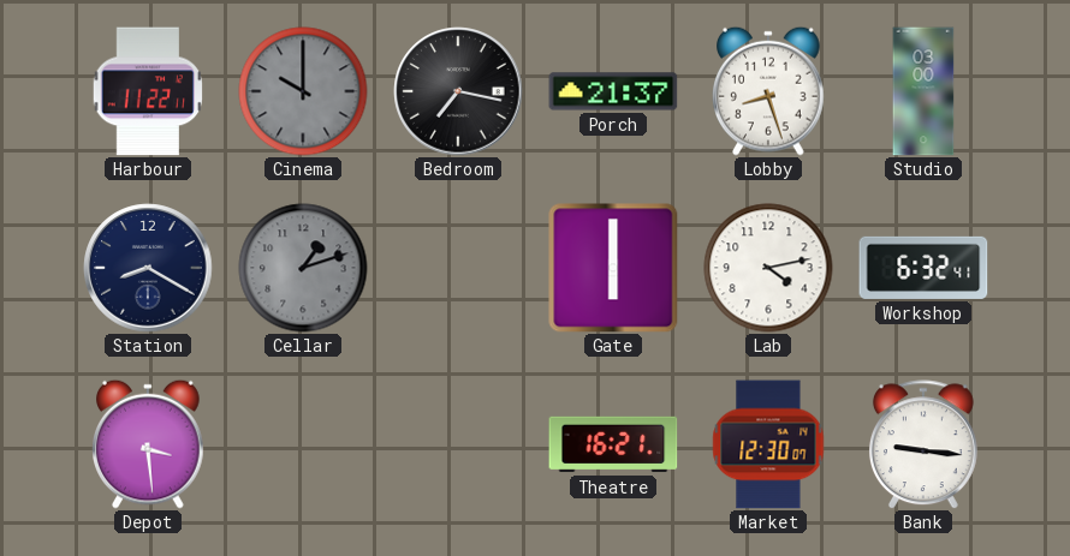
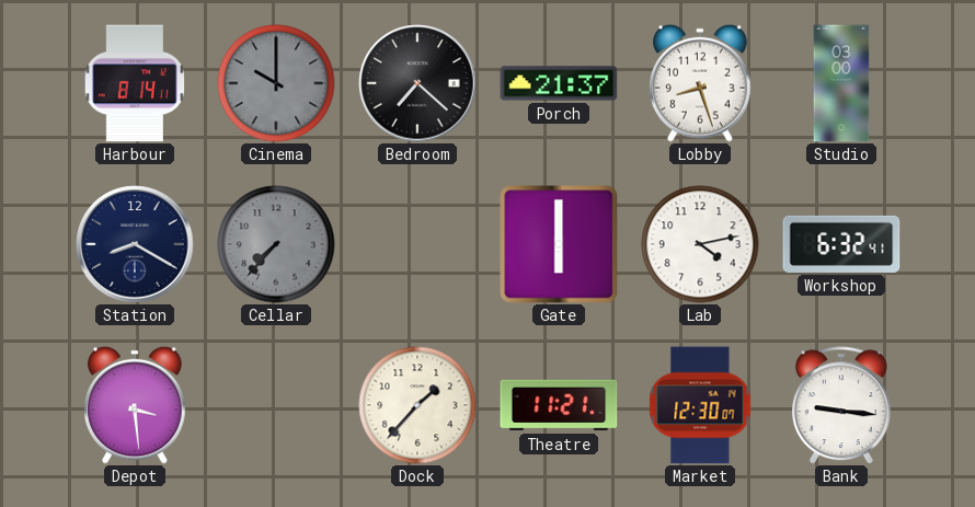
Harbour: 11:22 -> 8:14 (135, 83)
Bedroom: 7:17 -> 7:22 (417, 83)
Cellar: 1:12 -> 7:37 (276, 244)
Dock: none -> 1:37 (417, 405)
Theatre: 16:21 -> 11:21 (559, 405)
